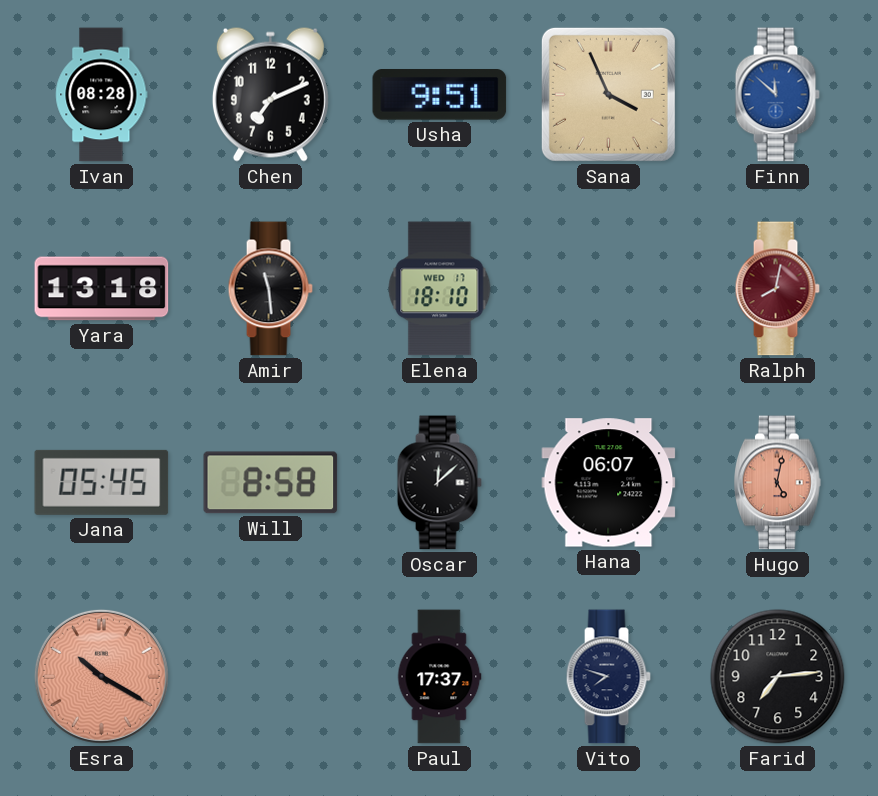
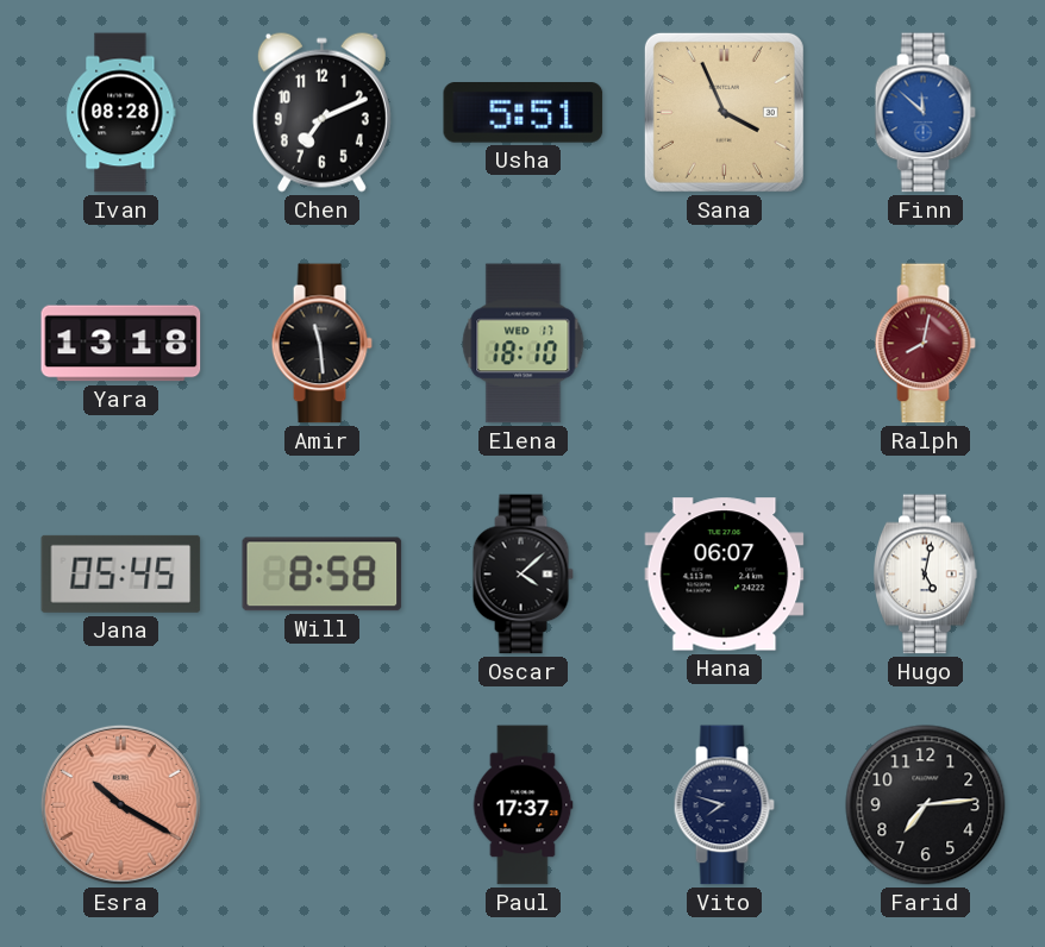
Usha: 9:51 -> 5:51 (524, 113)
Oscar: 12:08 -> 4:08 (522, 575)
Hugo dial: salmon -> white (926, 575)
